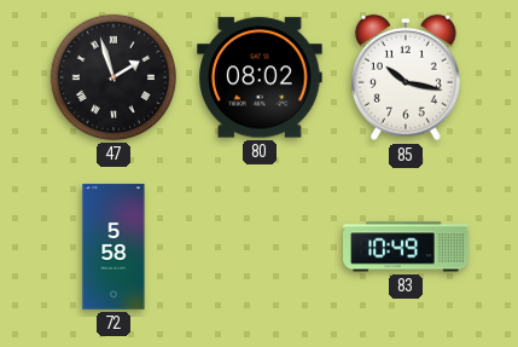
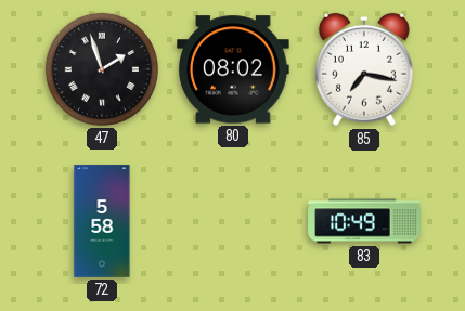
85: 10:17 -> 7:17 (364, 69)
